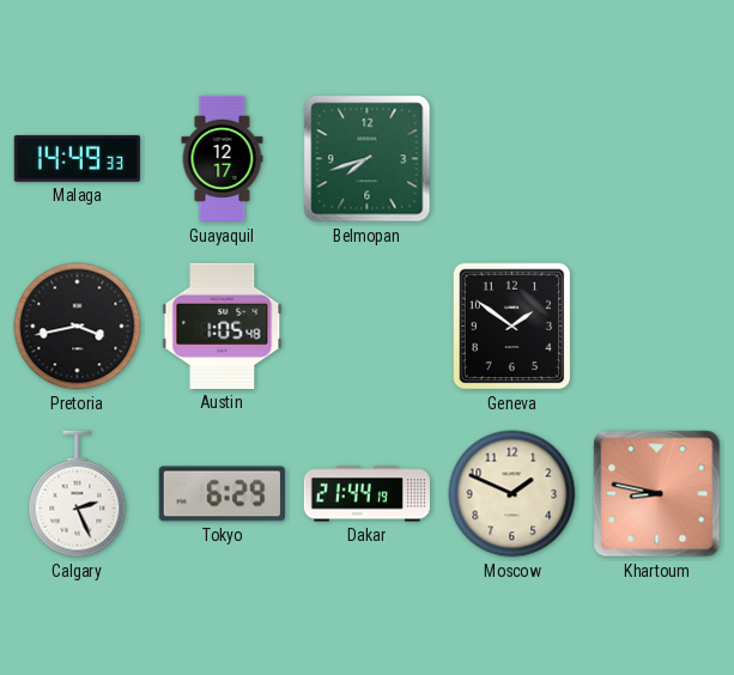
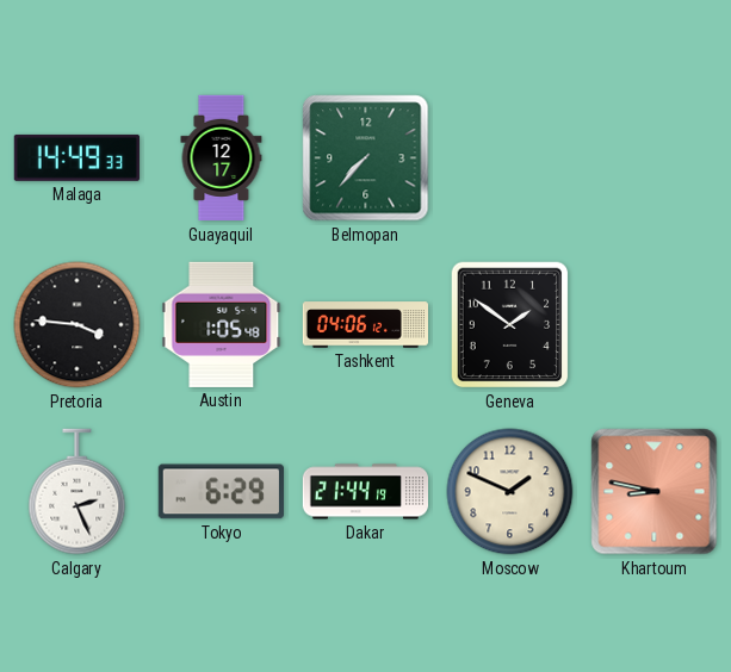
Belmopan: 7:42 -> 7:37 (366, 158)
Pretoria: 3:43 -> 3:46 (78, 325)
Tashkent: none -> 04:06 (366, 325)
